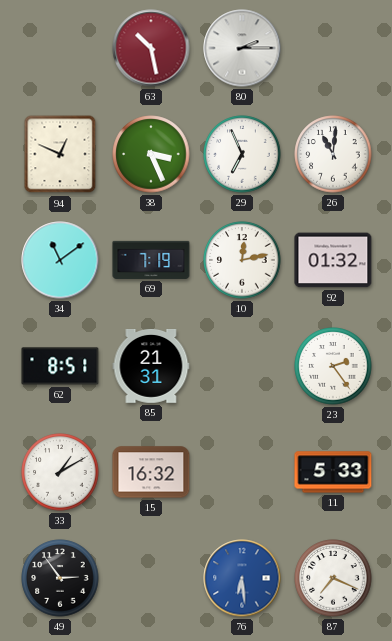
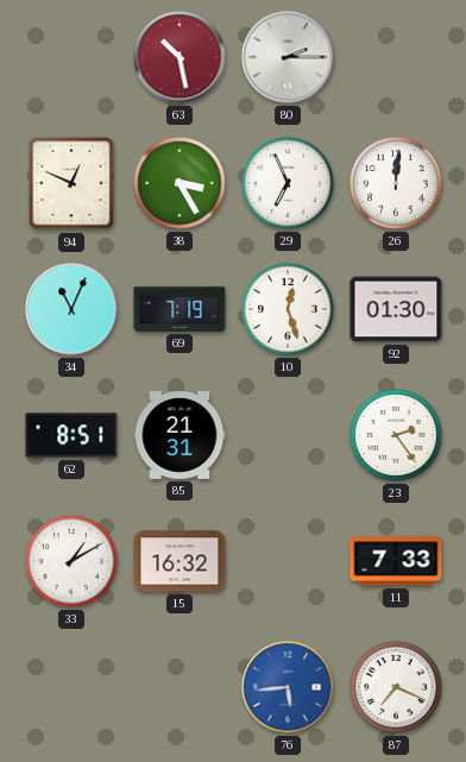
38: 3:26 -> 3:25 (180, 183)
26: 11:01 -> 12:01 (396, 183)
34: 11:09 -> 11:04 (71, 309)
10: 12:13 -> 12:27 (288, 309)
92: 01:32 -> 01:30 (396, 309)
11: 5:33 -> 7:33 (396, 561)
49: 2:54 -> none (60, 578)
76: 6:29 -> 5:44 (288, 687)
